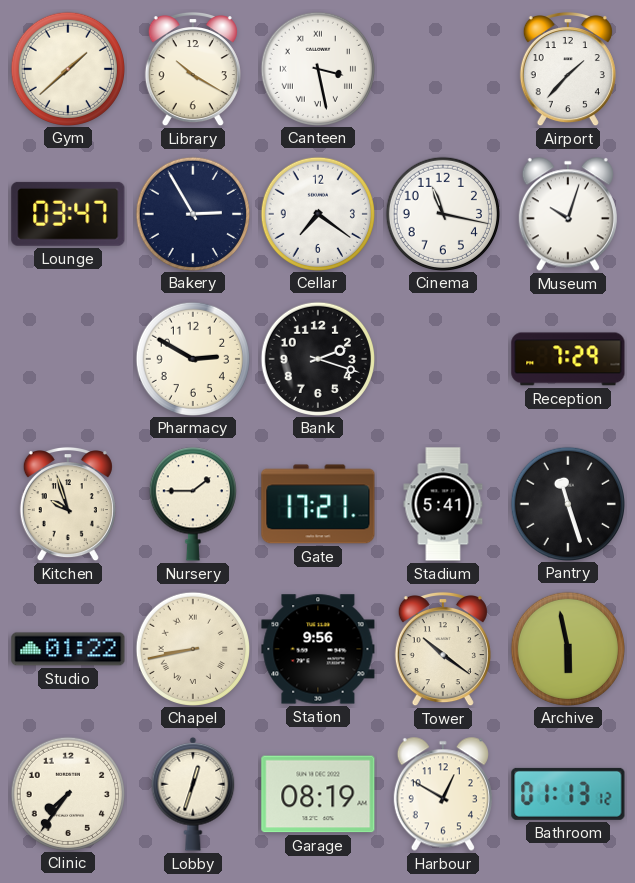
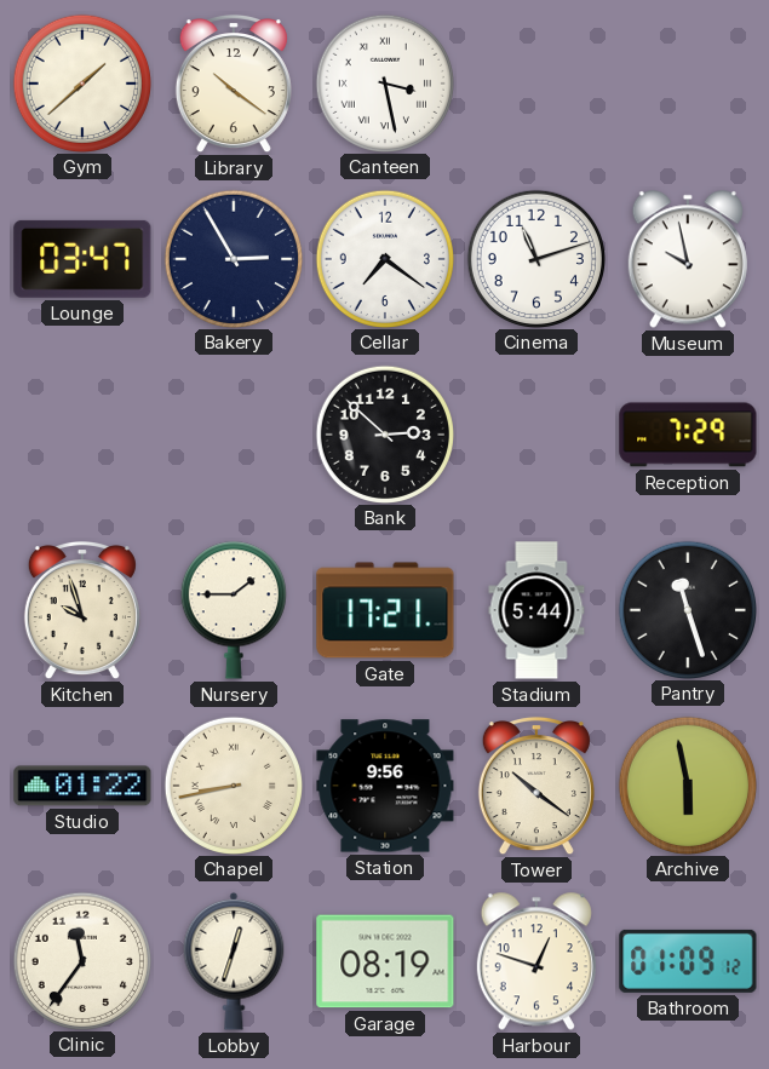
Library: 10:20 -> 10:21 (234, 84)
Airport: 1:37 -> none (568, 69)
Cinema: 11:17 -> 11:12 (535, 258)
Museum: 10:03 -> 9:58 (688, 259)
Pharmacy: 2:50 -> none (192, 358)
Bank: 2:18 -> 2:52 (384, 433)
Stadium: 5:41 -> 5:44 (536, 610)
Clinic: 7:36 -> 11:36 (81, 960)
Harbour: 12:50 -> 12:48 (536, 961)
Bathroom: 01:13 -> 01:09 (688, 961)
